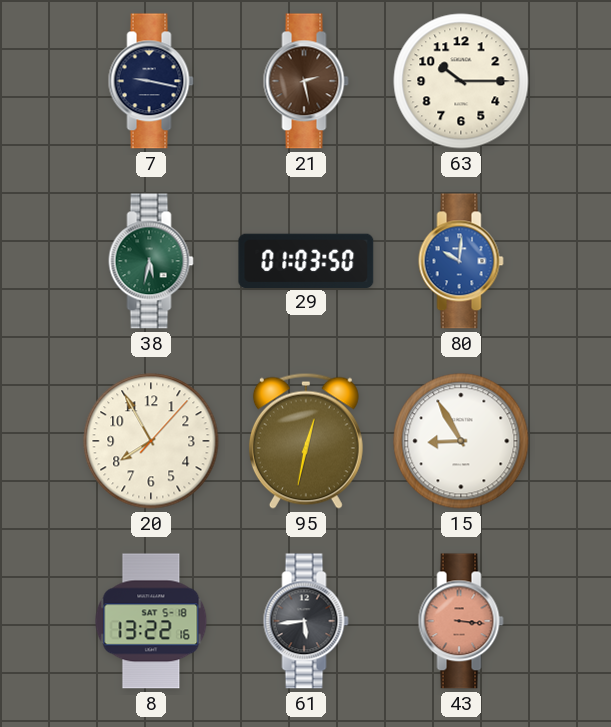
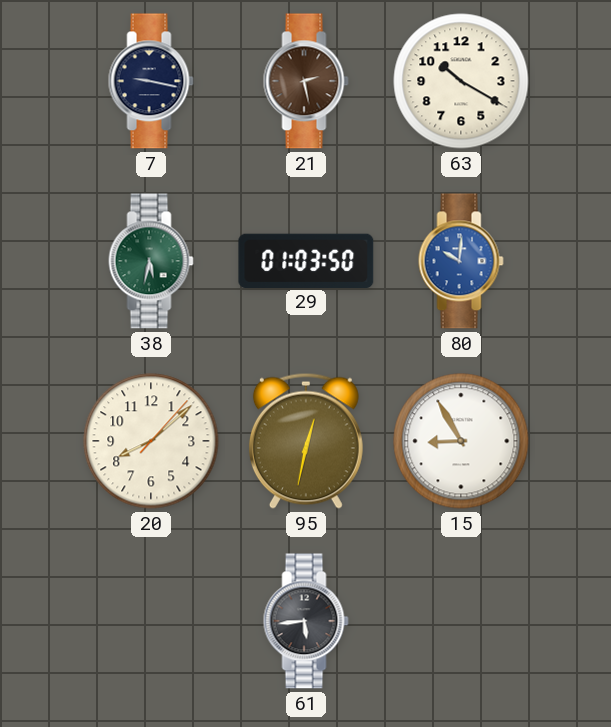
63: 10:15 -> 10:20 (461, 81)
20: 7:55 -> 8:08 (151, 441)
8: 13:22 -> none (151, 621)
43: 3:16 -> none (461, 621)
